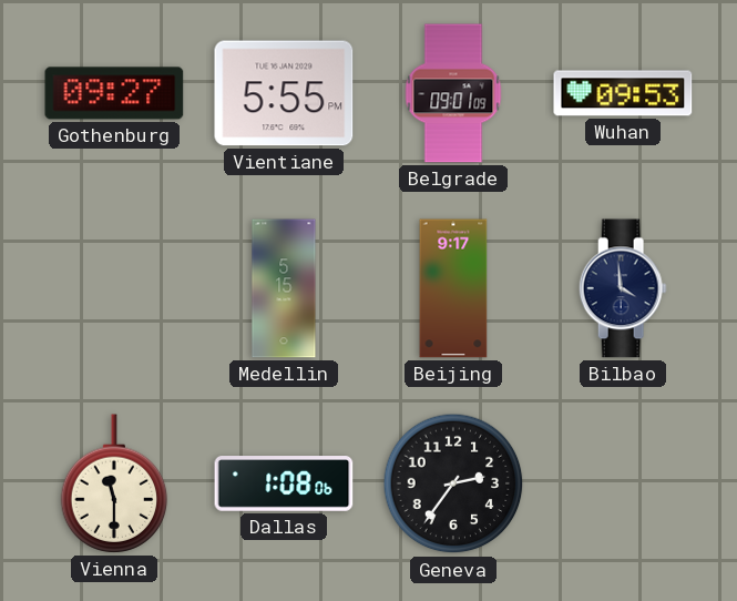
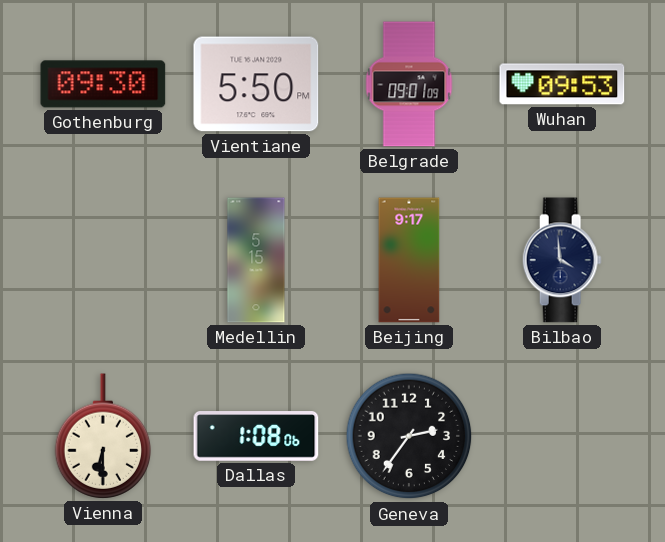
Gothenburg: 09:27 -> 09:30 (103, 84)
Vientiane: 5:55 -> 5:50 (256, 84)
Vienna: 11:30 -> 6:30 (103, 436)
